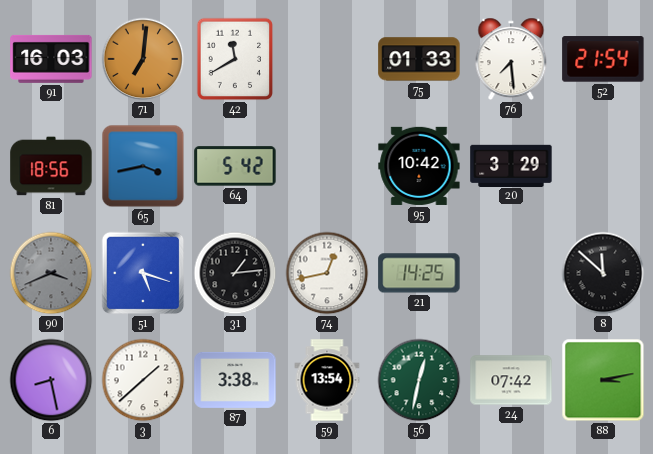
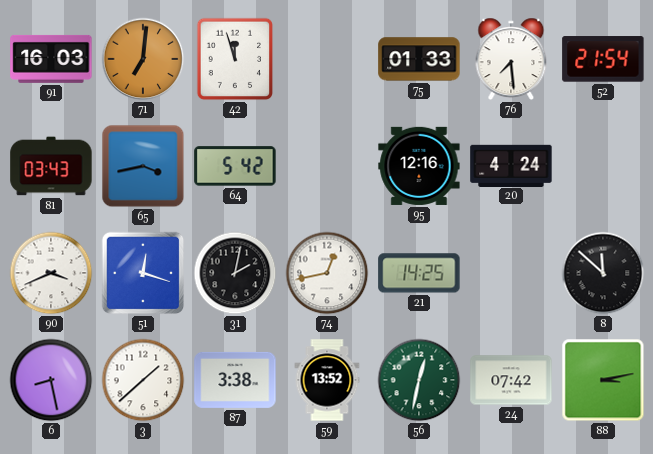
42: 11:40 -> 11:57 (235, 59)
81: 18:56 -> 03:43 (51, 166)
95: 10:42 -> 12:16 (419, 166)
20: 3:29 -> 4:24 (511, 165)
90 dial: grey -> white (51, 273)
51: 5:18 -> 12:18 (143, 273)
31: 1:14 -> 2:02 (235, 273)
59: 13:54 -> 13:52 (327, 380)
